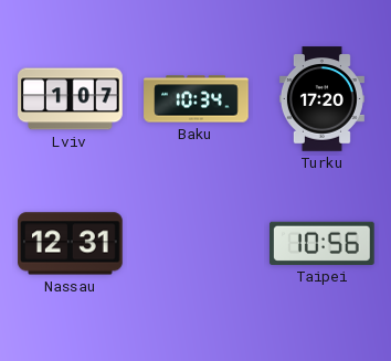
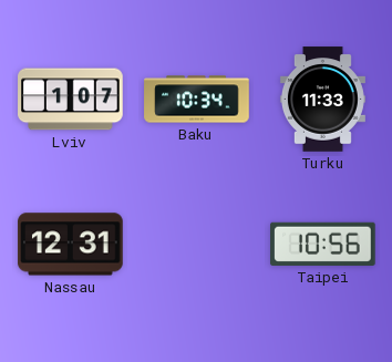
Turku: 17:20 -> 11:33 (322, 100)
